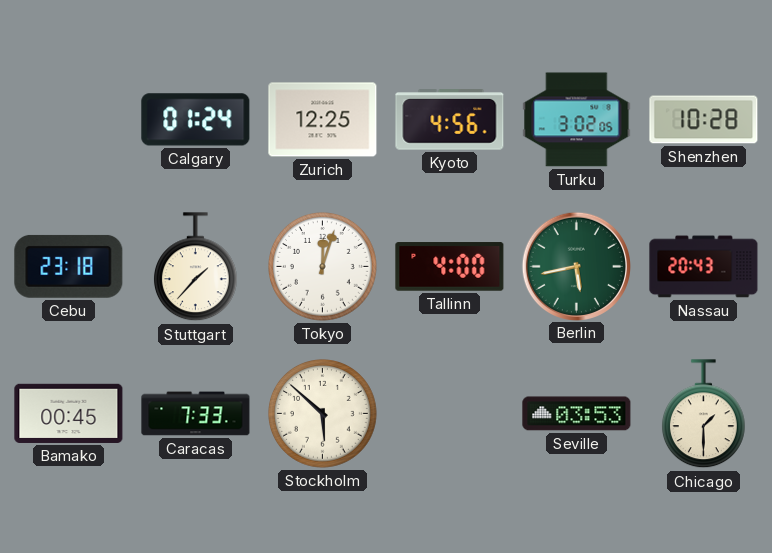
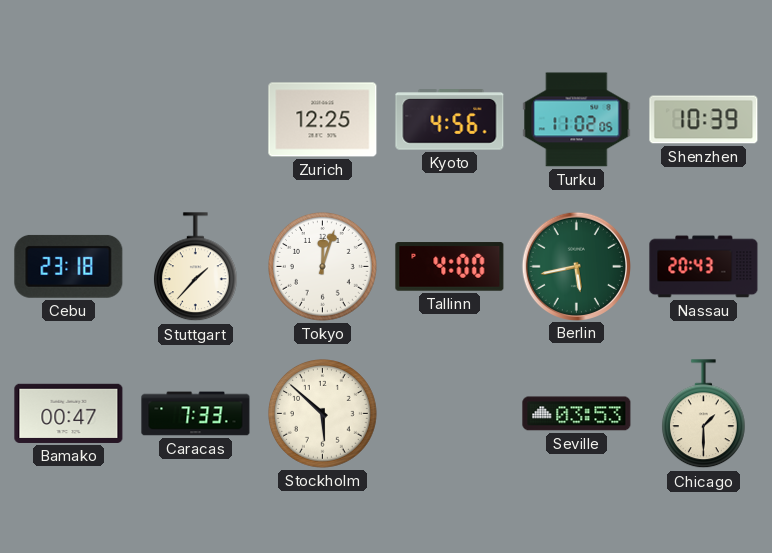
Calgary: 01:24 -> none (196, 120)
Turku: 3:02 -> 11:02 (577, 120)
Shenzhen: 10:28 -> 10:39 (704, 120)
Bamako: 00:45 -> 00:47 (69, 413)
